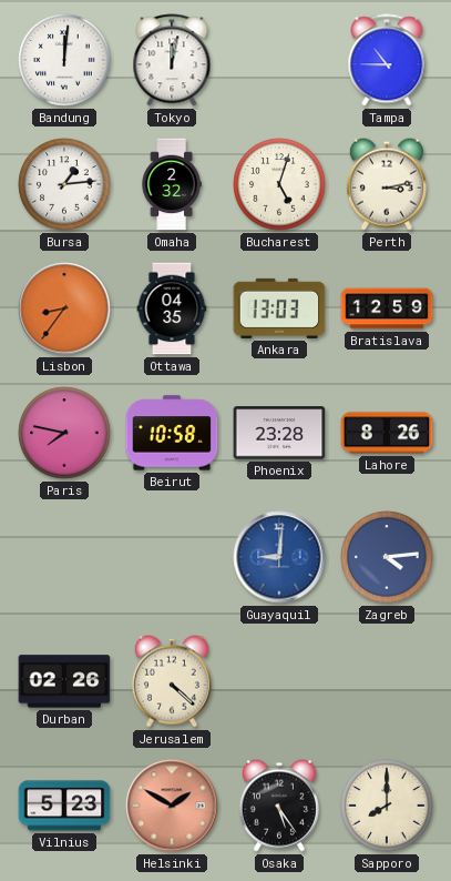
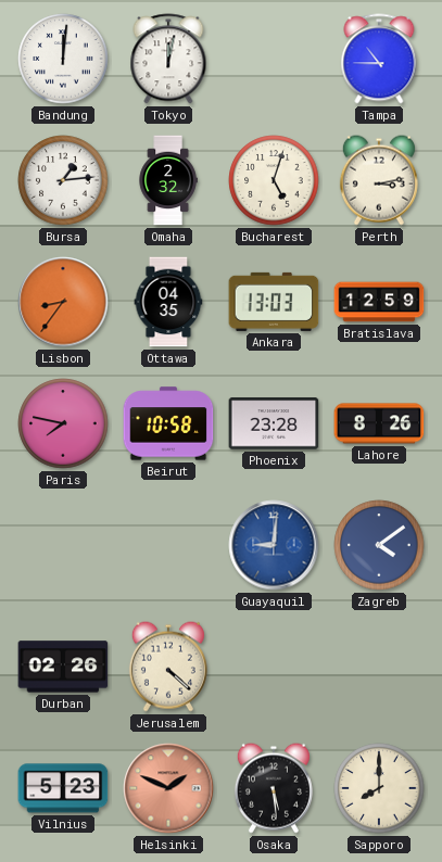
Zagreb: 4:14 -> 4:09 (379, 545)
Helsinki: 1:50 -> 1:49 (168, 788)
Osaka: 5:24 -> 5:29 (274, 788)
